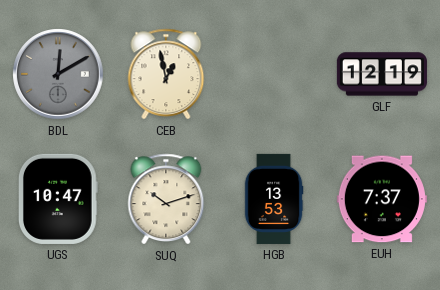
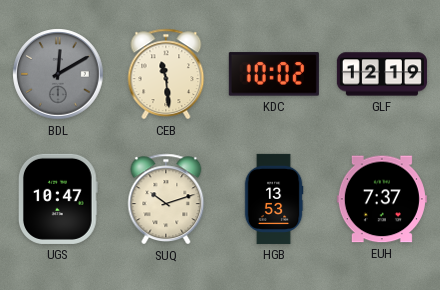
CEB: 12:58 -> 11:29 (166, 74)
KDC: none -> 10:02 (274, 74)
